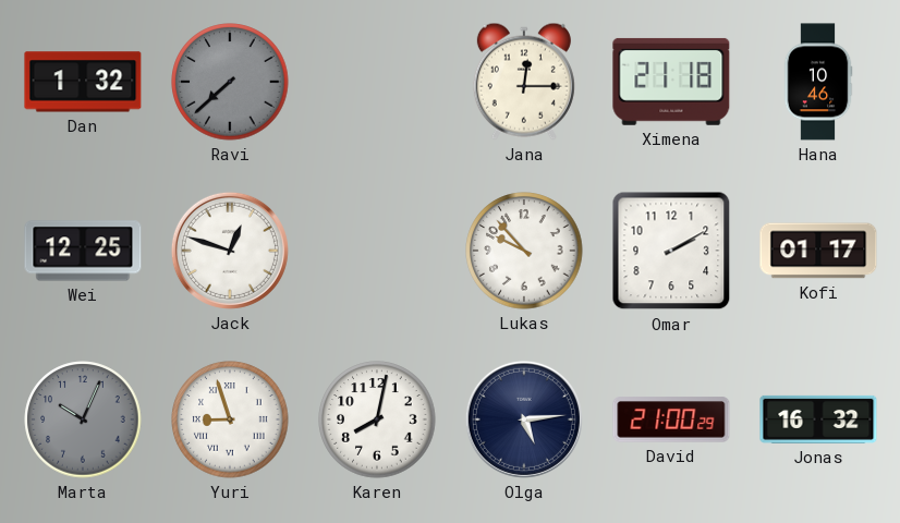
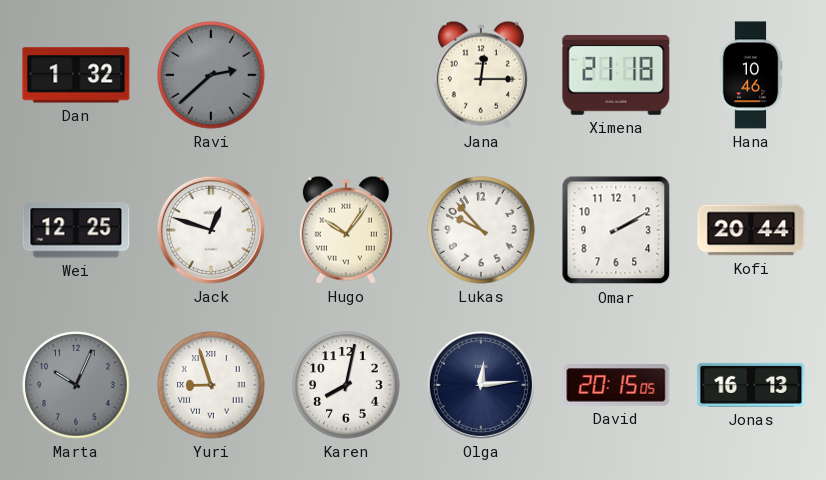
Ravi: 7:38 -> 2:38 (211, 75)
Hugo: none -> 10:06 (346, 230)
Kofi: 01:17 -> 20:44 (751, 230)
Olga: 5:14 -> 12:14 (481, 385)
David: 21:00 -> 20:15 (616, 385)
Jonas: 16:32 -> 16:13 (751, 385)
